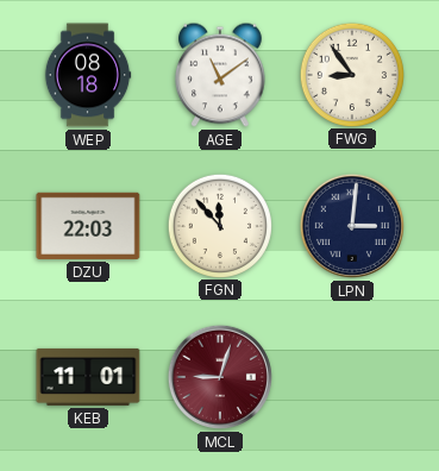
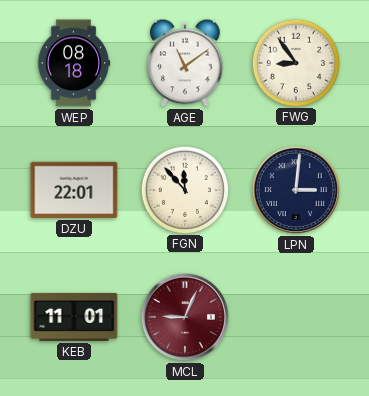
DZU: 22:03 -> 22:01 (74, 190)
MCL: 9:03 -> 9:04 (185, 317)
